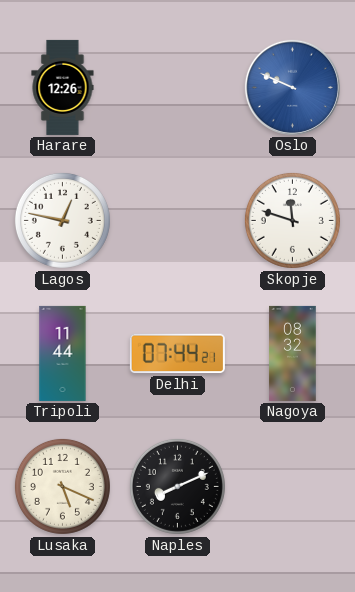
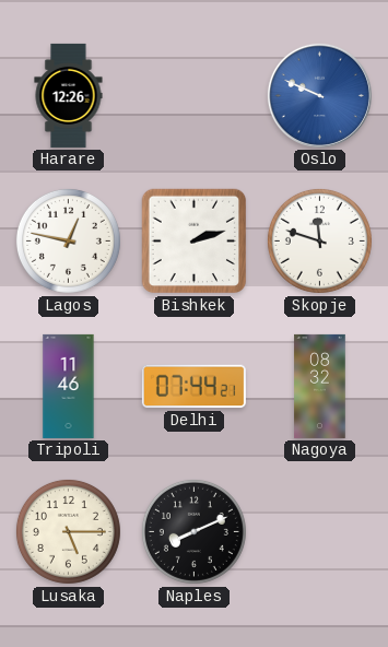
Bishkek: none -> 2:12 (195, 242)
Tripoli: 11:44 -> 11:46 (69, 386)
Lusaka: 5:19 -> 5:15 (68, 531)
